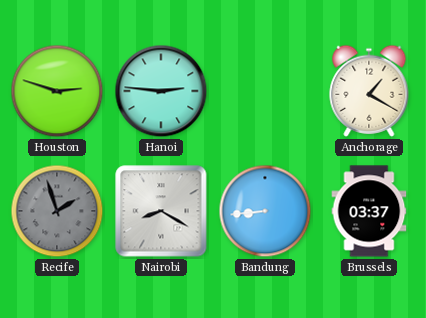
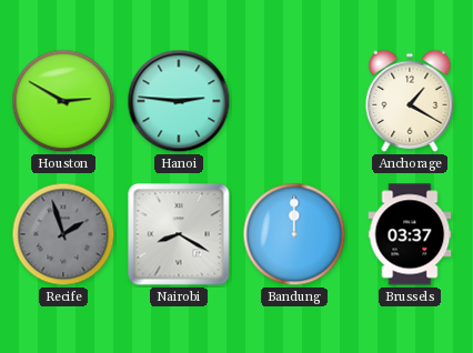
Houston: 2:48 -> 2:50 (63, 101)
Bandung: 8:44 -> 12:00 (294, 234)
